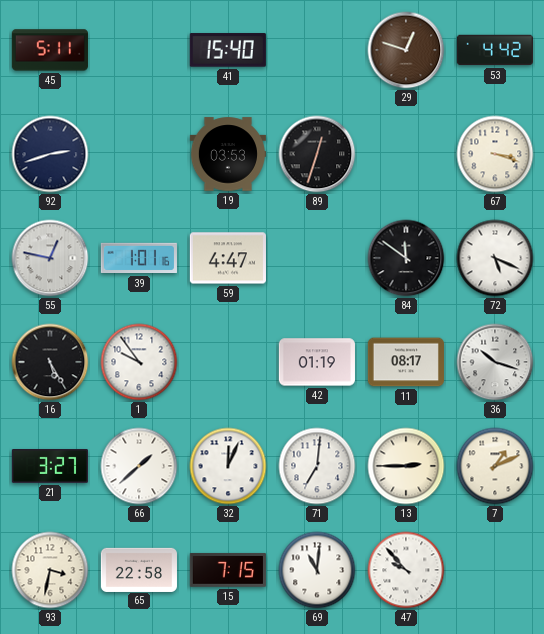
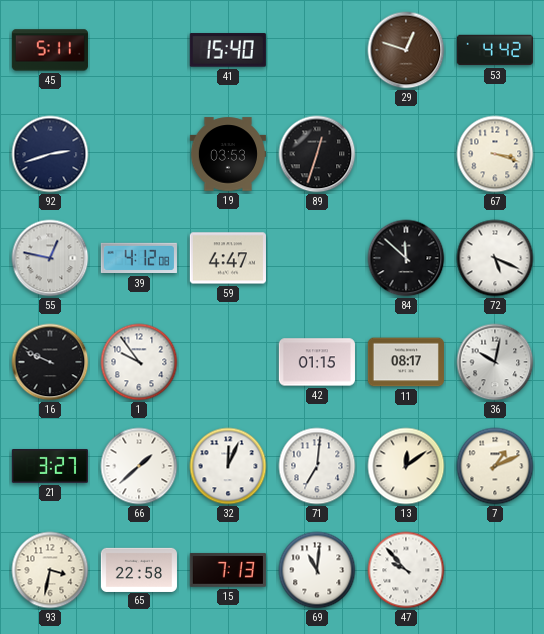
39: 1:01 -> 4:12 (139, 258)
84: 11:51 -> 11:52 (406, 258)
16: 5:25 -> 9:49 (50, 362)
42: 01:19 -> 01:15 (317, 362)
36: 10:18 -> 10:02 (495, 362)
13: 2:45 -> 12:09 (406, 466)
15: 7:15 -> 7:13 (228, 570)
